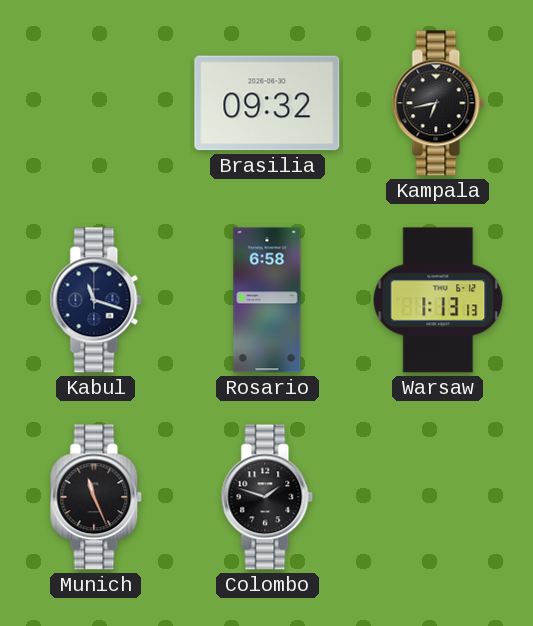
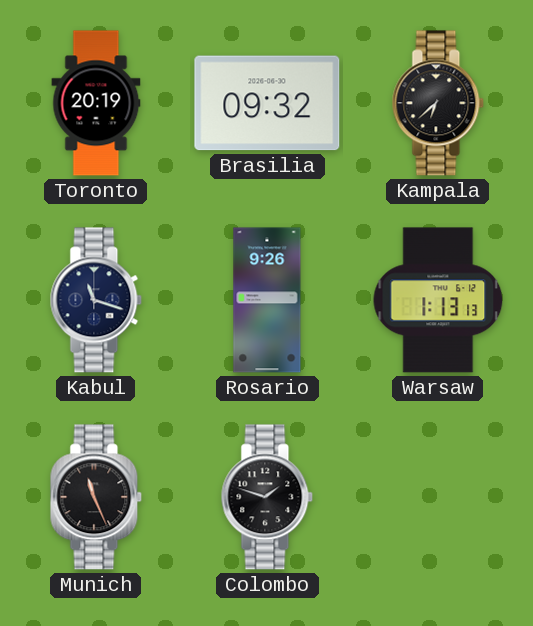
Toronto: none -> 20:19 (96, 103)
Kampala: 6:43 -> 6:38 (438, 103)
Rosario: 6:58 -> 9:26 (267, 300)
